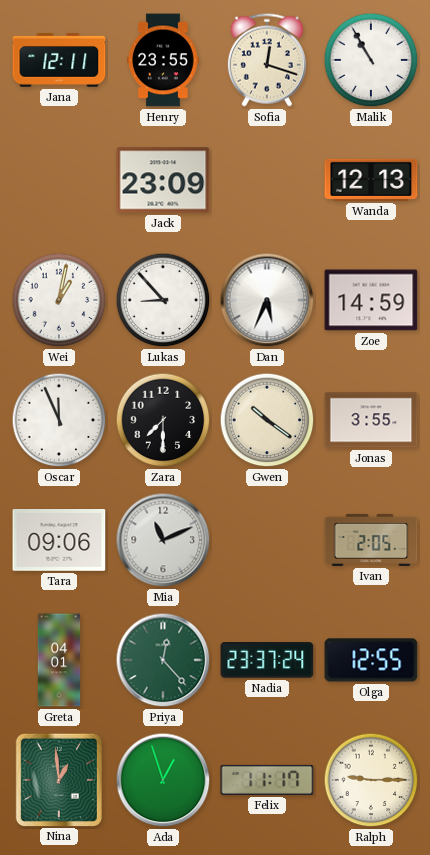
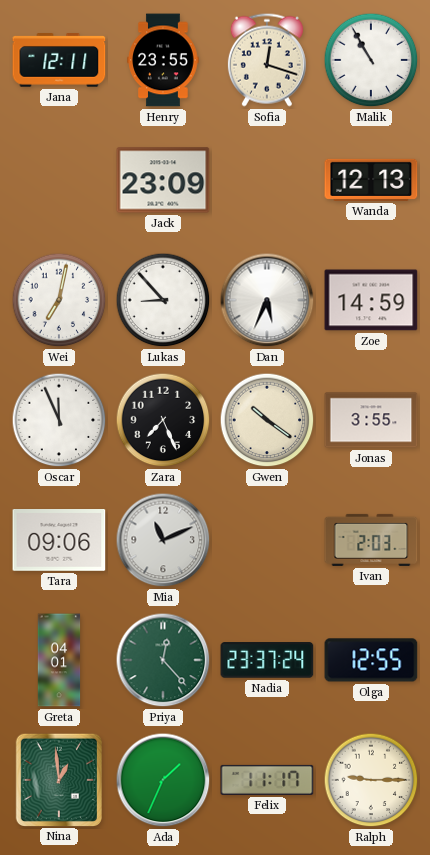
Wei: 1:02 -> 7:02 (59, 300)
Zara: 7:30 -> 7:26 (163, 420)
Ivan: 2:05 -> 2:03 (371, 540)
Ada: 12:57 -> 1:34 (163, 780)
